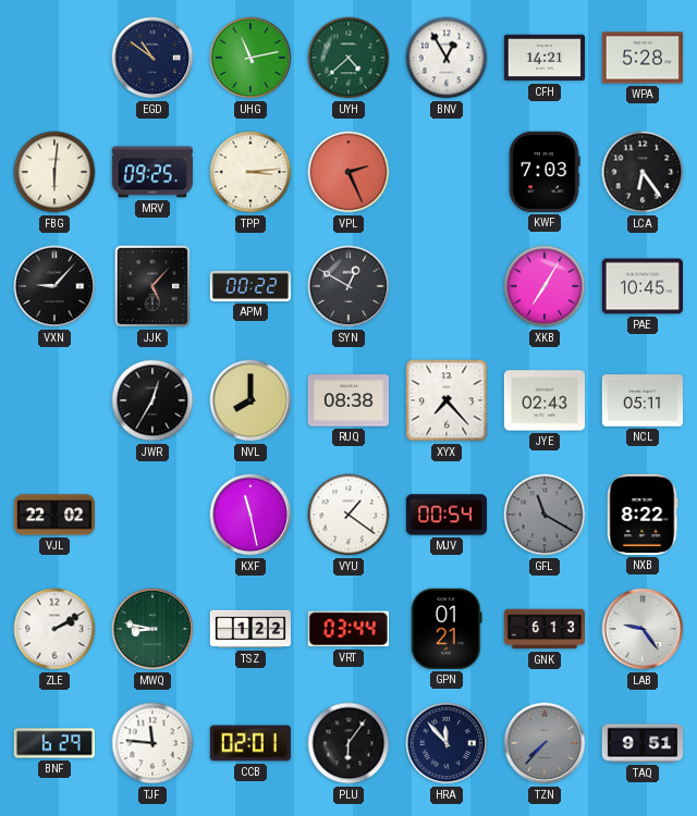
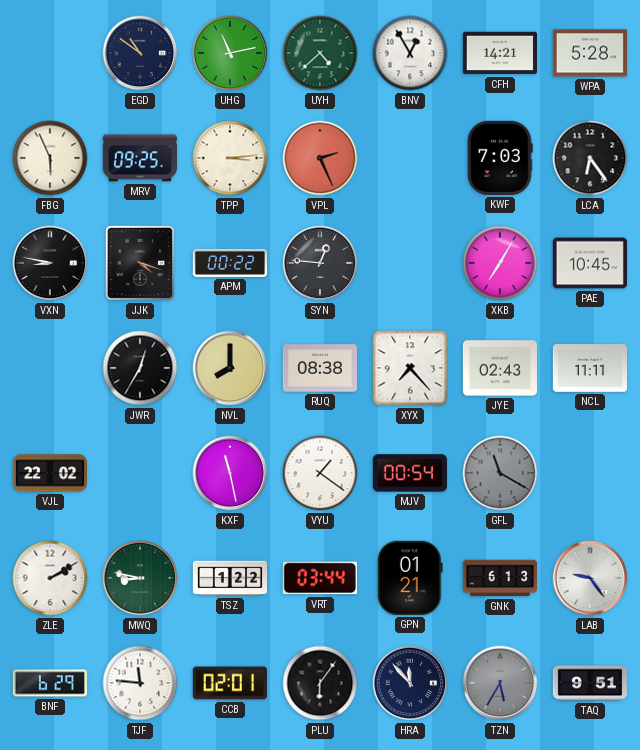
FBG: 6:01 -> 5:56 (50, 158)
VXN: 9:07 -> 8:47 (50, 263)
JJK: 5:07 -> 4:18 (140, 263)
SYN: 12:50 -> 12:46 (320, 263)
NCL: 05:11 -> 11:11 (589, 368)
NXB: 8:22 -> none (643, 515)
TZN: 7:37 -> 5:35 (500, 683)
